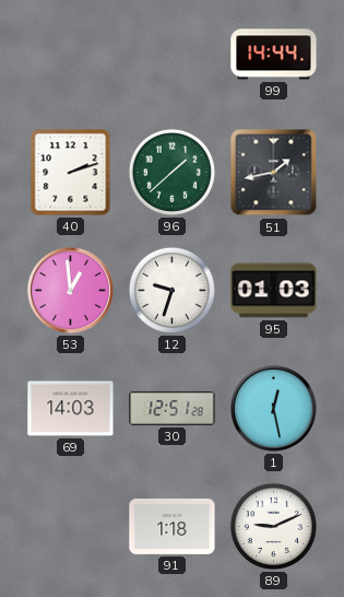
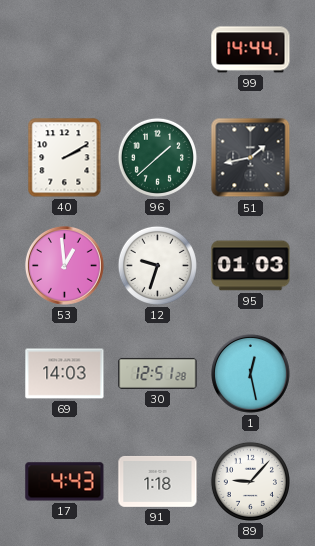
40: 2:12 -> 2:10 (65, 158)
17: none -> 4:43 (65, 482)
89: 9:11 -> 9:07 (250, 481)
